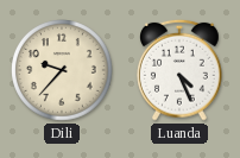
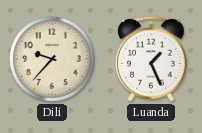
Luanda: 4:26 -> 1:26 (152, 59)
